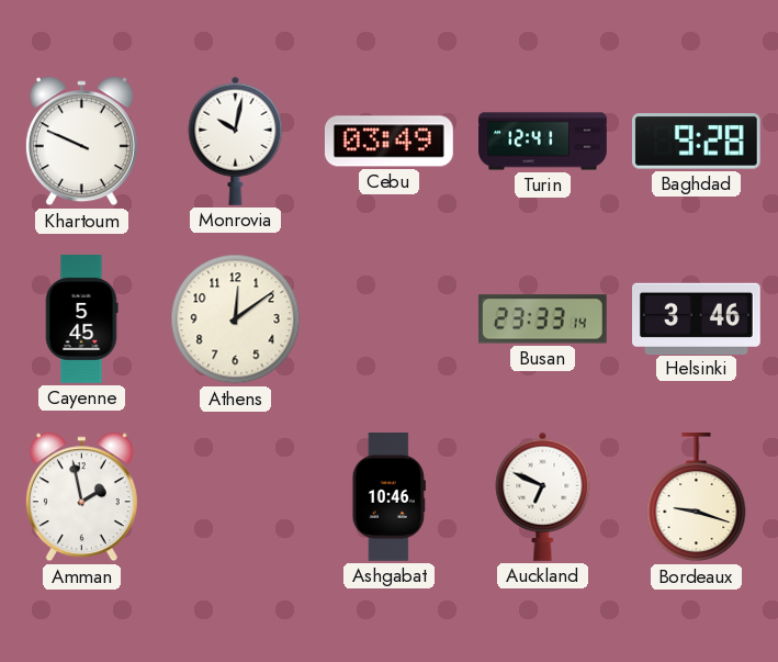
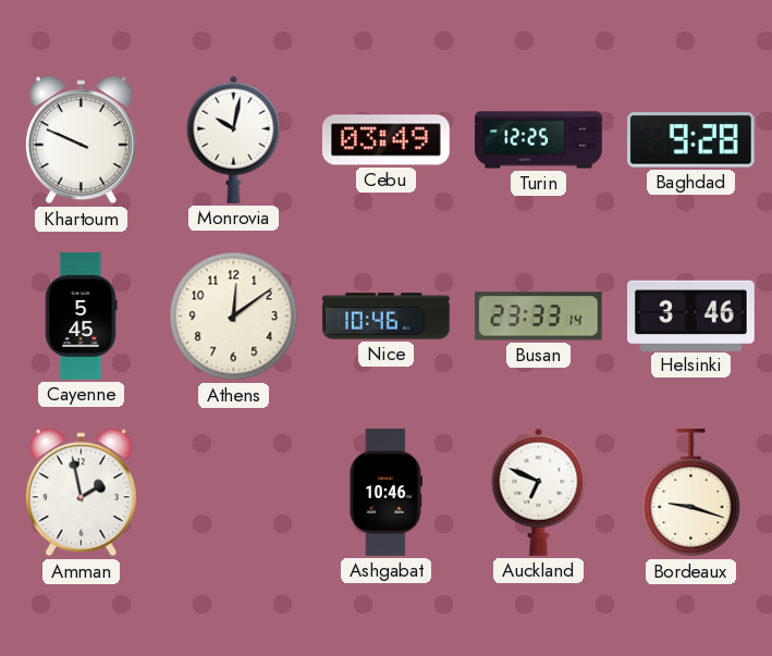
Turin: 12:41 -> 12:25 (539, 140)
Nice: none -> 10:46 (387, 317)
